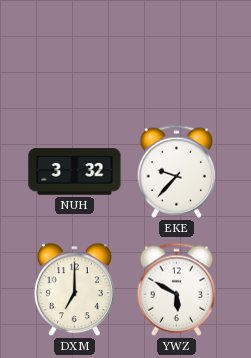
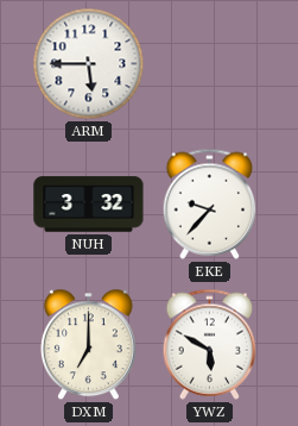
ARM: none -> 5:45 (89, 64)
